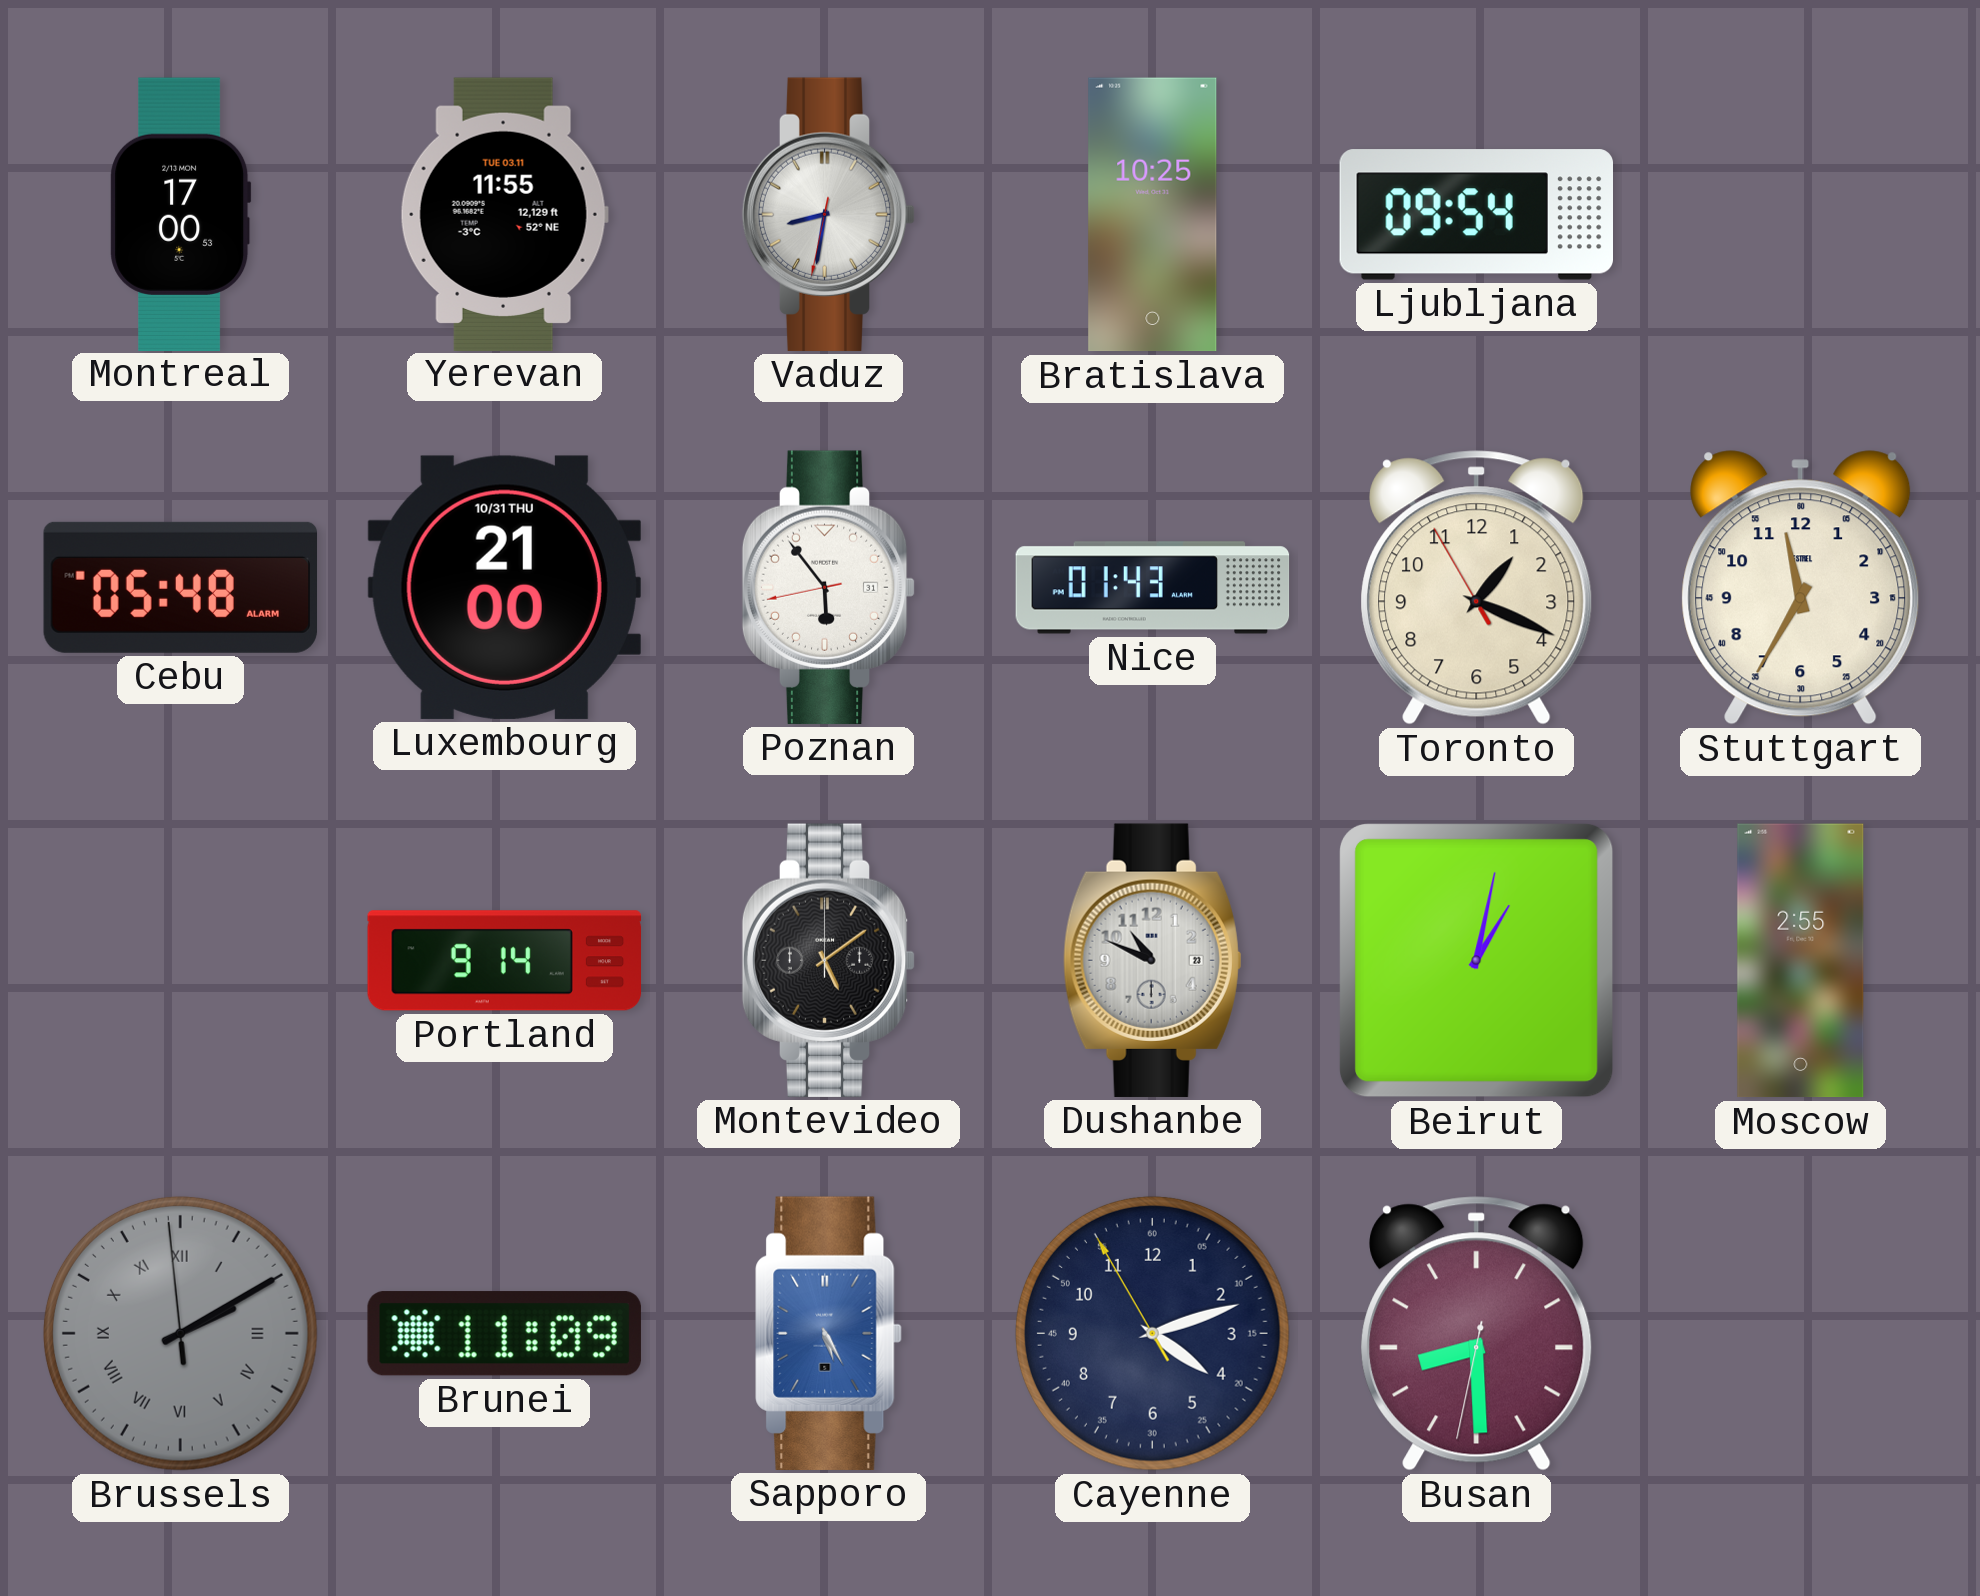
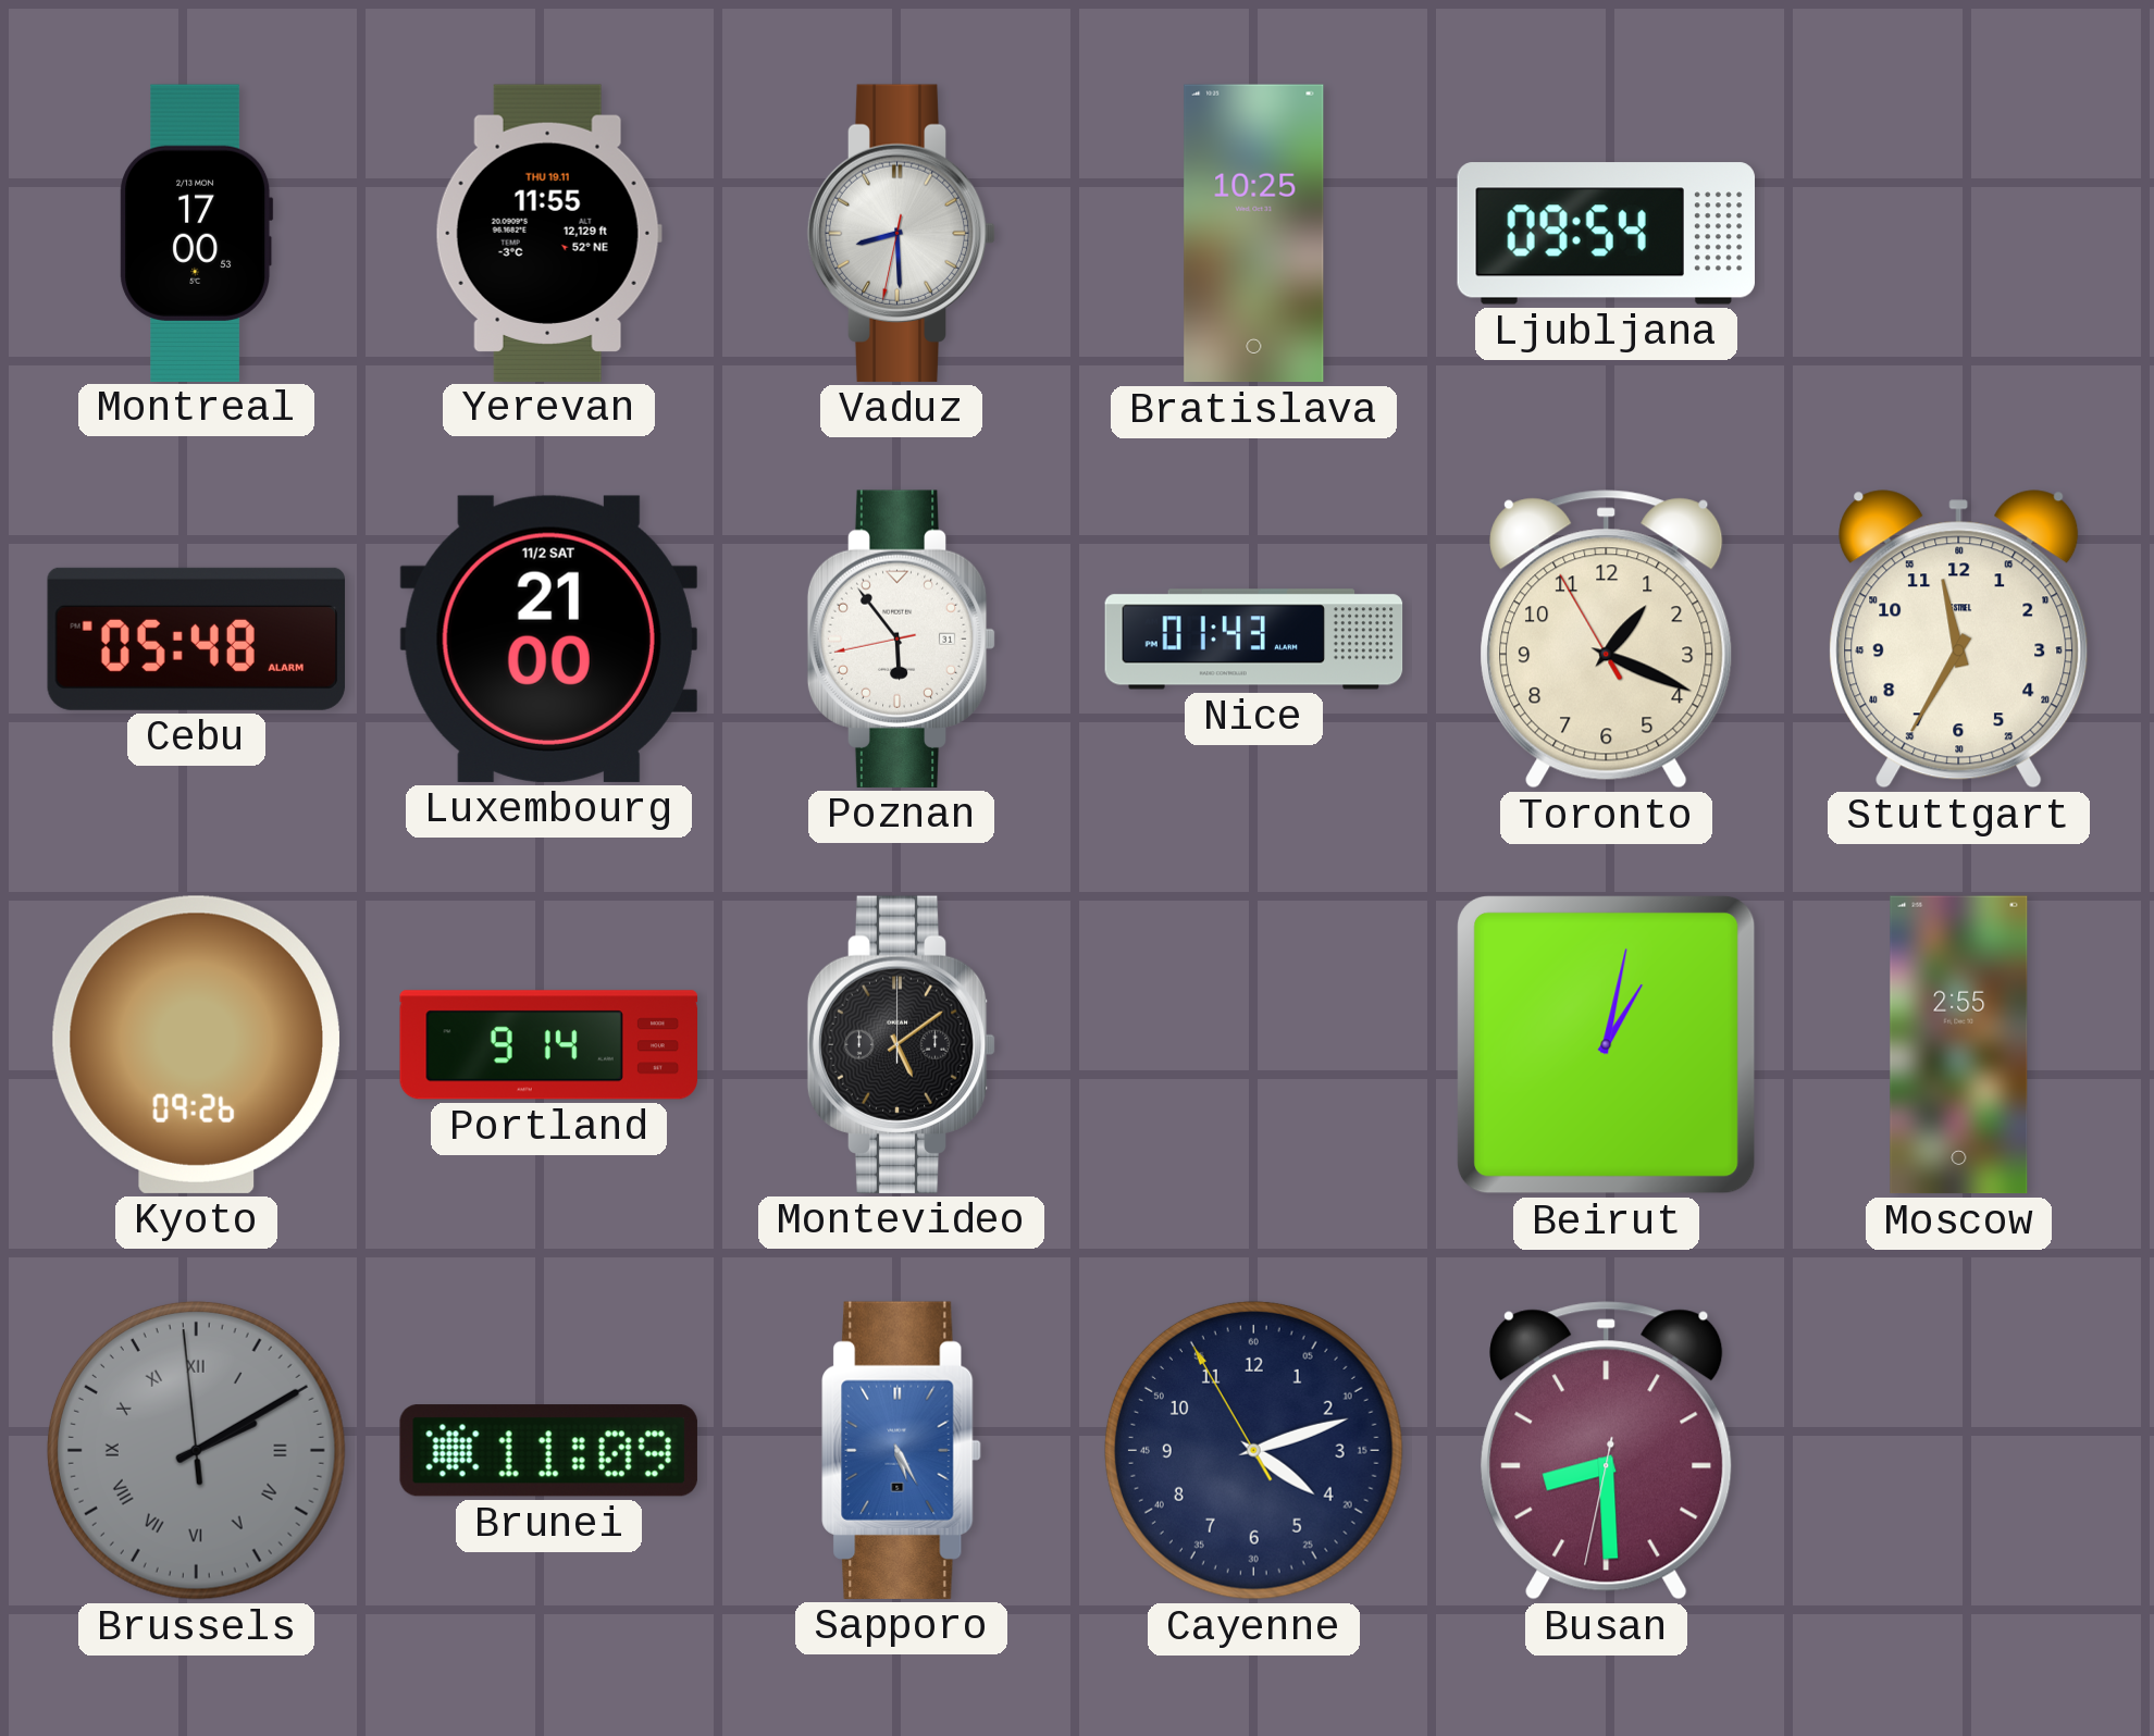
Yerevan date: TUE 03.11 -> THU 19.11 (548, 233)
Vaduz: 8:31 -> 8:29 (902, 233)
Luxembourg date: 10/31 THU -> 11/2 SAT (548, 638)
Kyoto: none -> 09:26 (196, 1044)
Dushanbe: 10:49 -> none (1153, 960)
